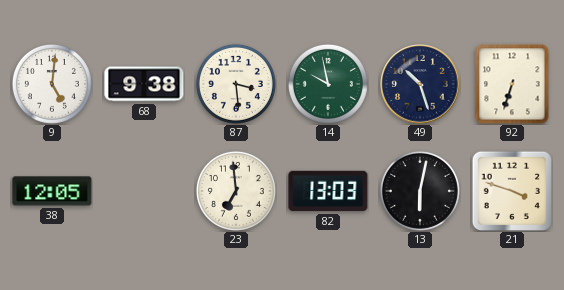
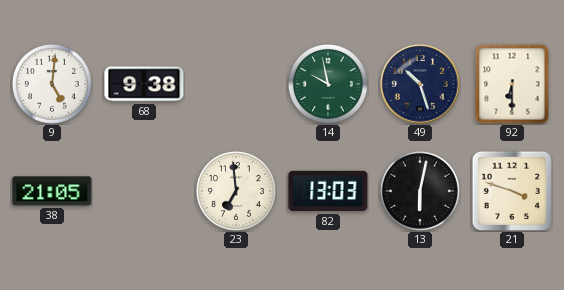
87: 3:29 -> none (236, 84)
92: 6:33 -> 6:30 (512, 84)
38: 12:05 -> 21:05 (52, 191)
